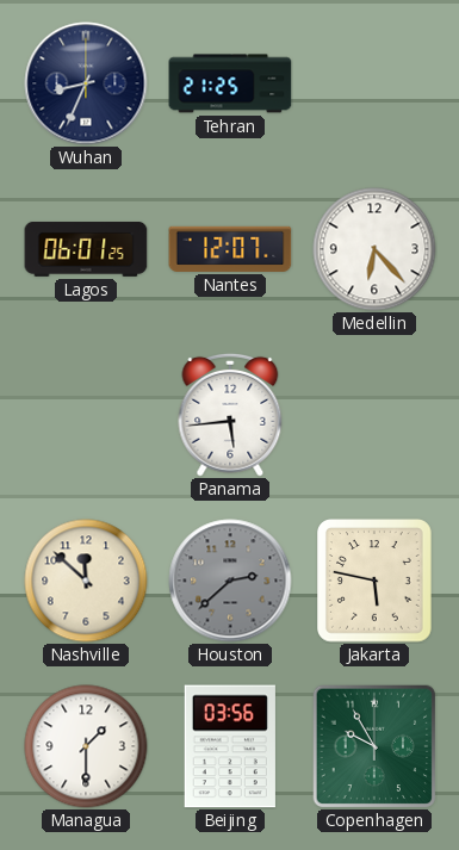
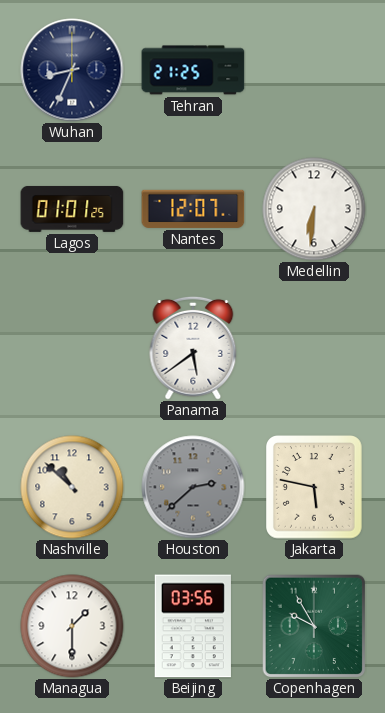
Lagos: 06:01 -> 01:01 (72, 209)
Medellin: 6:23 -> 6:31 (314, 209)
Panama: 5:44 -> 5:39 (193, 348)
Nashville: 11:52 -> 10:52 (72, 487)
